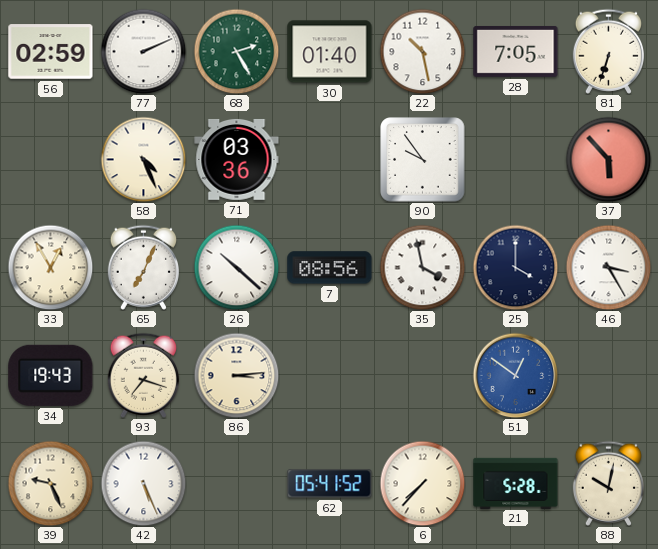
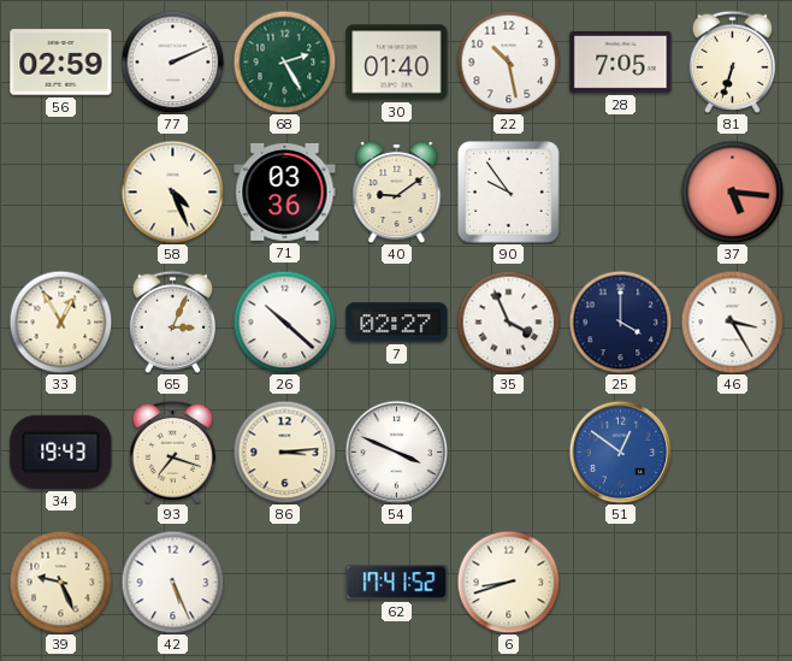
40: none -> 9:09 (397, 191)
37: 5:53 -> 5:16 (732, 191)
65: 7:04 -> 3:04 (172, 321)
7: 08:56 -> 02:27 (397, 323)
35: 3:58 -> 3:56 (508, 321)
54: none -> 3:49 (396, 452)
62: 05:41 -> 17:41 (397, 583)
6: 7:37 -> 8:42 (508, 582)
21: 5:28 -> none (516, 483)
88: 10:02 -> none (608, 483)
